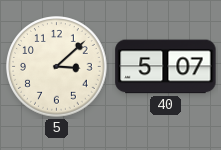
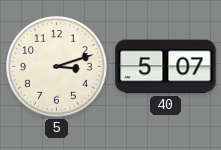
5: 3:08 -> 3:12 (57, 67)
